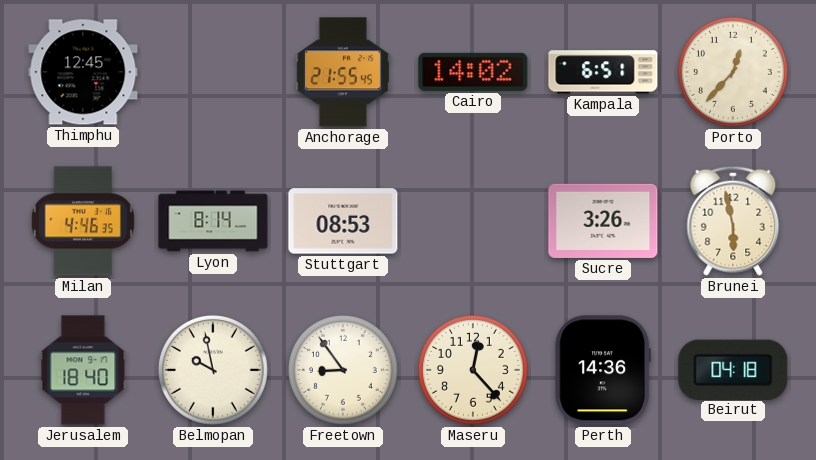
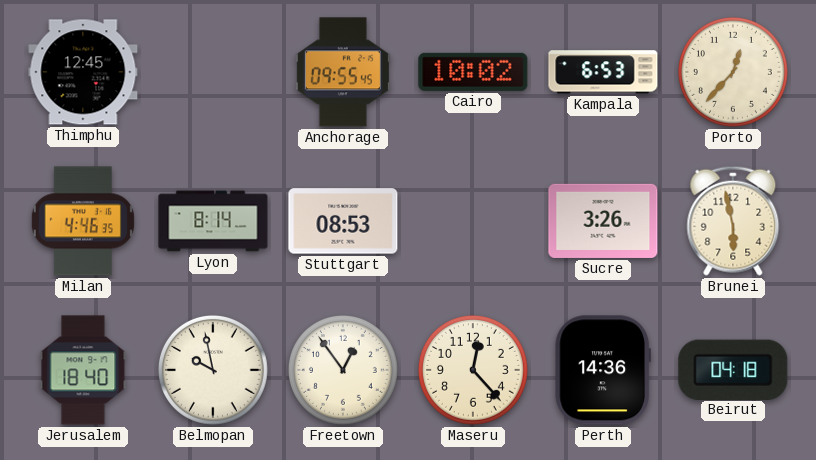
Anchorage: 21:55 -> 09:55 (343, 72)
Cairo: 14:02 -> 10:02 (473, 72)
Kampala: 6:51 -> 6:53 (603, 72)
Freetown: 8:54 -> 12:54 (343, 370)
